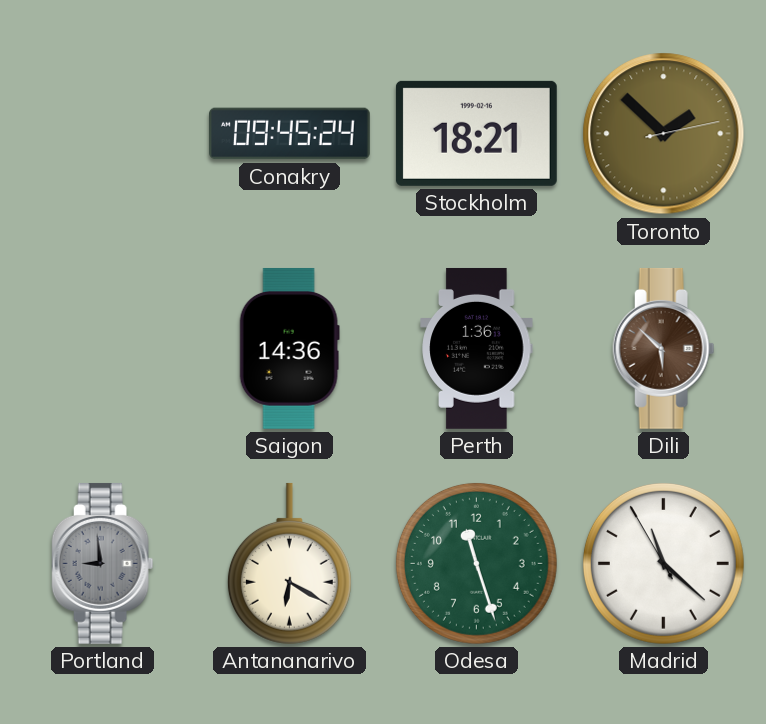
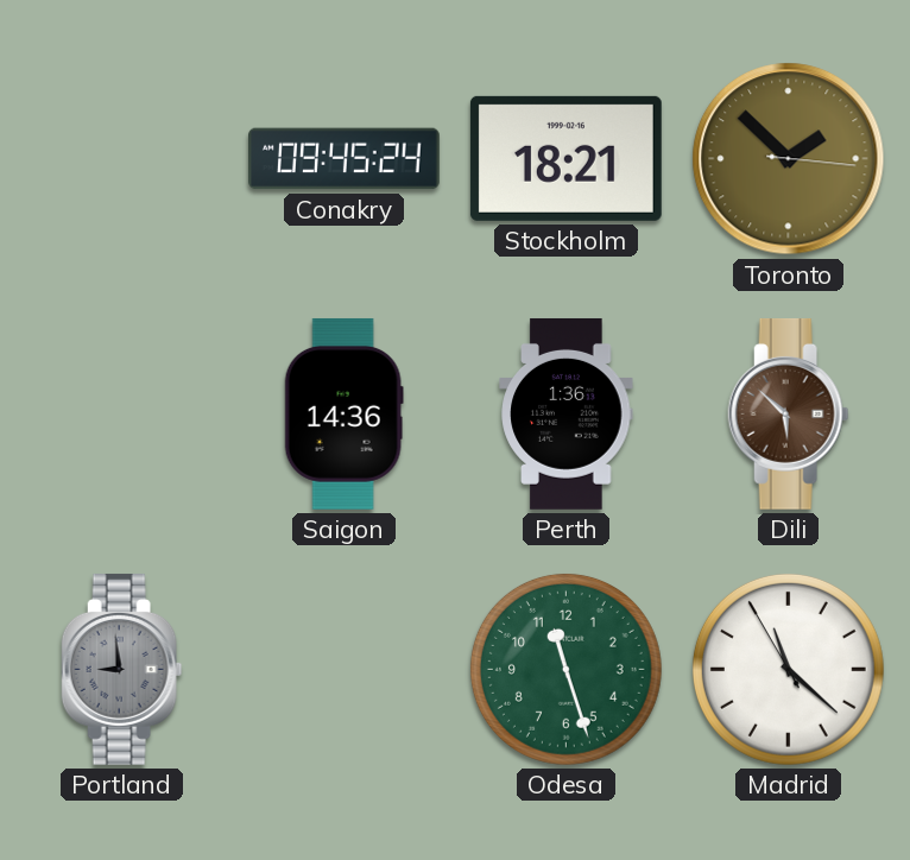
Toronto: 1:52:13 -> 1:52:16 (789, 159)
Antananarivo: 6:20 -> none (289, 563)
